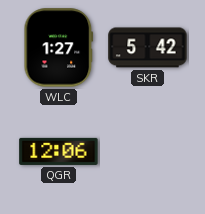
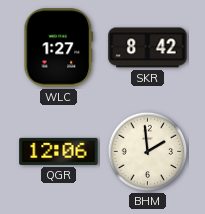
SKR: 5:42 -> 8:42 (148, 48)
BHM: none -> 1:59 (148, 152)
